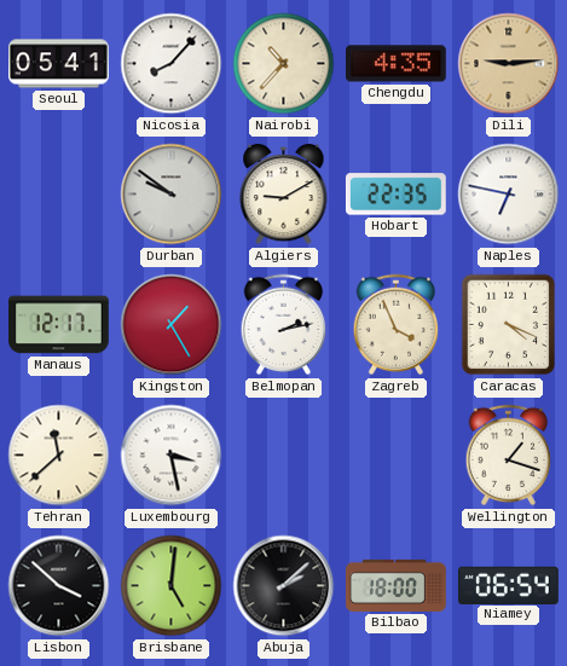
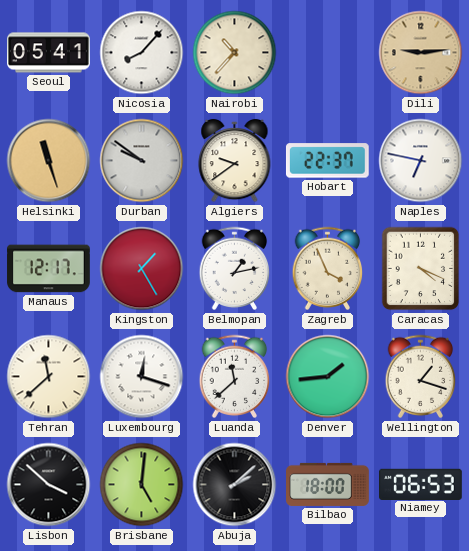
Chengdu: 4:35 -> none (397, 64)
Helsinki: none -> 11:27 (49, 161)
Algiers: 9:10 -> 9:39 (235, 161)
Hobart: 22:35 -> 22:37 (327, 161)
Belmopan: 2:13 -> 1:13 (235, 269)
Luxembourg: 3:28 -> 12:18 (142, 377)
Luanda: none -> 11:38 (235, 377)
Denver: none -> 1:44 (328, 377)
Niamey: 06:54 -> 06:53 (421, 484)
